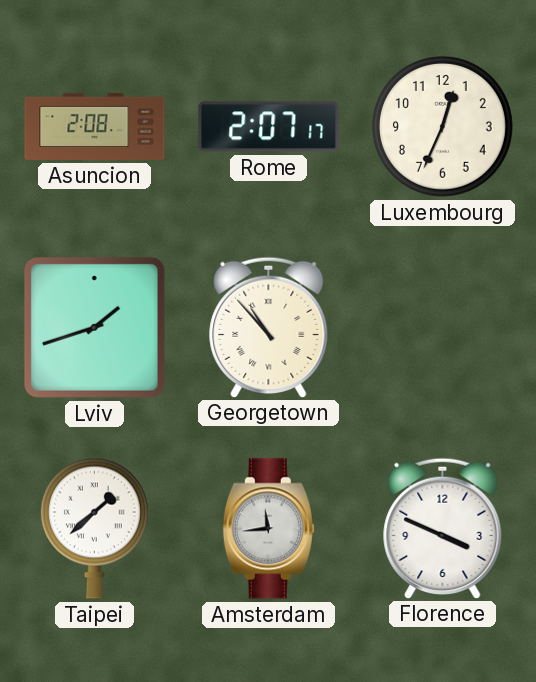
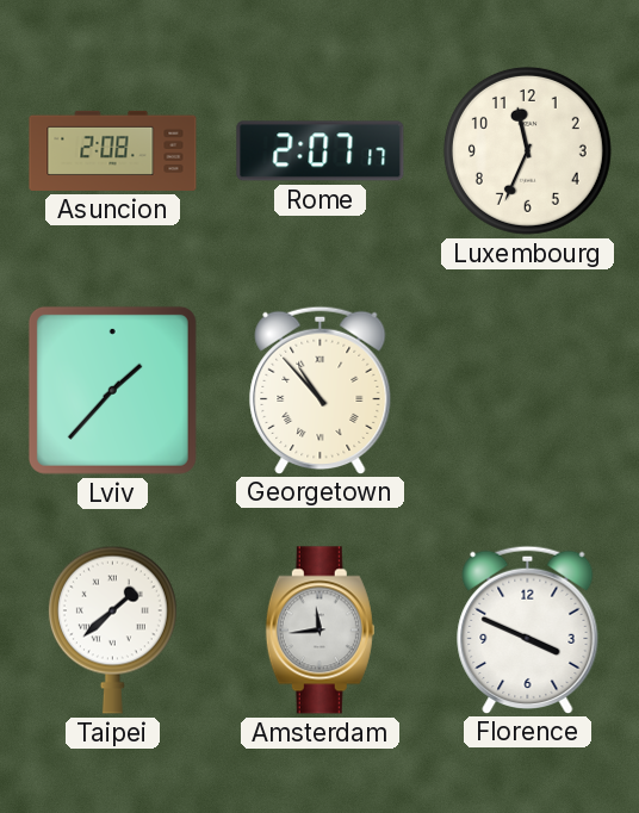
Luxembourg: 12:34 -> 11:34 (527, 150)
Lviv: 1:42 -> 1:37 (112, 390)
